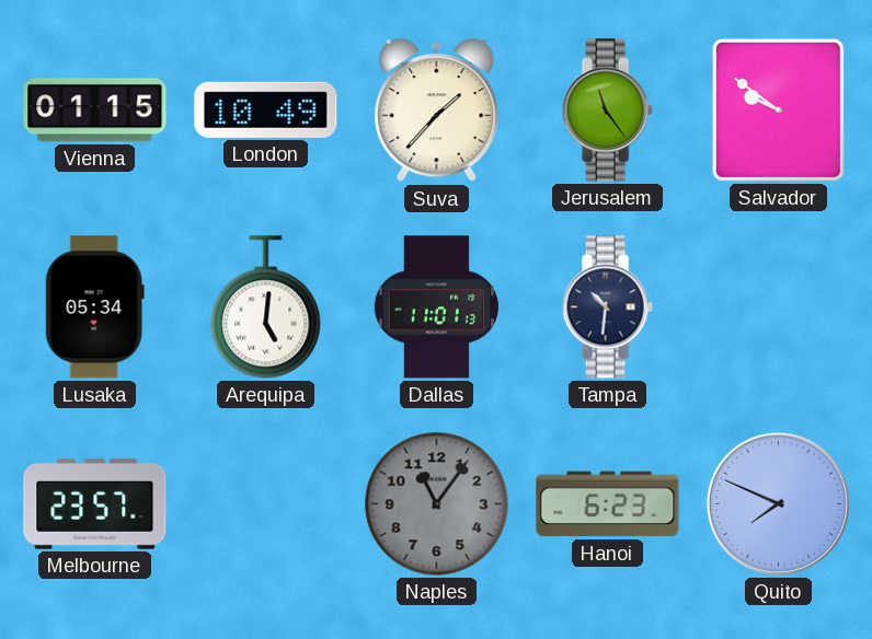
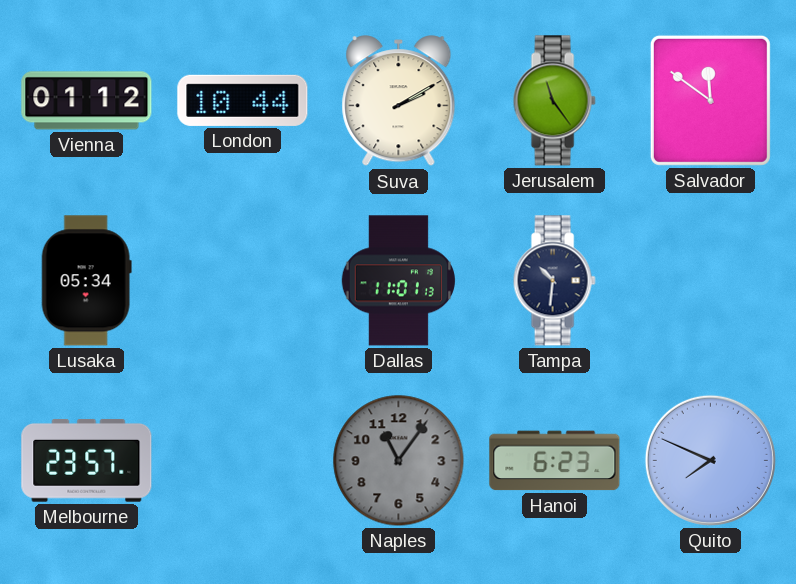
Vienna: 01:15 -> 01:12 (87, 101)
London: 10:49 -> 10:44 (243, 100)
Suva: 1:37 -> 2:10 (399, 101)
Salvador: 9:51 -> 11:51 (710, 100)
Arequipa: 5:01 -> none (266, 307)
